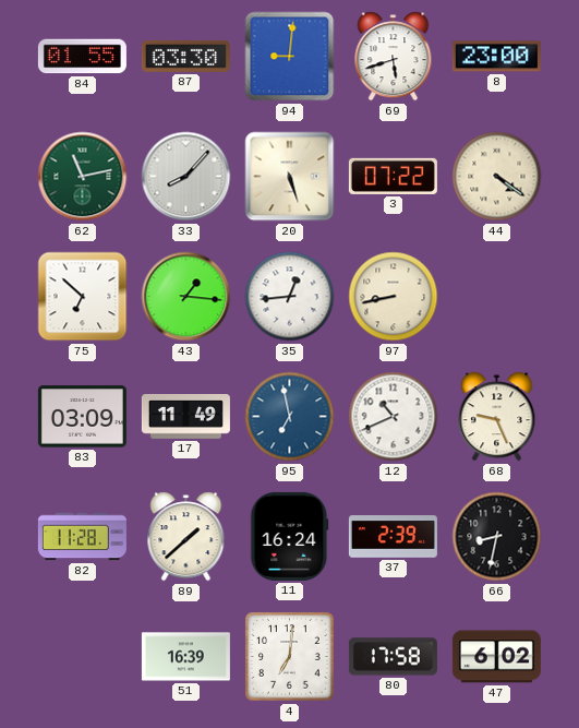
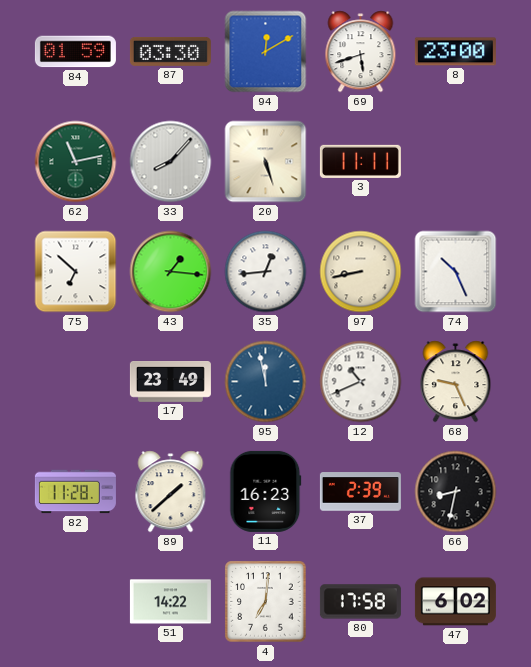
84: 01:55 -> 01:59 (75, 52)
94: 9:01 -> 12:10 (266, 52)
3: 07:22 -> 11:11 (360, 161)
44: 4:21 -> none (497, 177)
74: none -> 10:26 (456, 272)
83: 03:09 -> none (82, 417)
17: 11:49 -> 23:49 (170, 382)
95: 6:58 -> 11:58 (266, 382)
11: 16:24 -> 16:23 (266, 491)
51: 16:39 -> 14:22 (170, 602)
